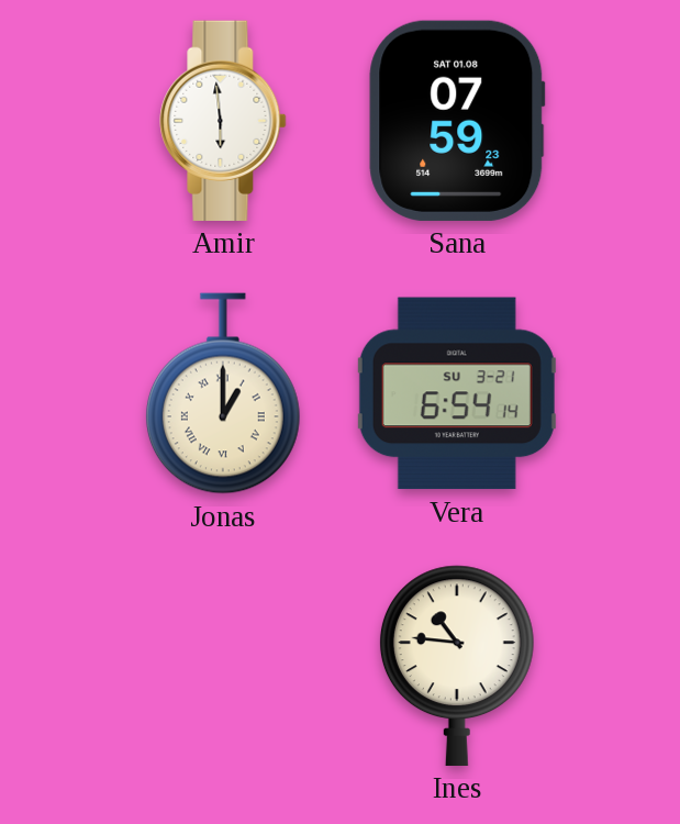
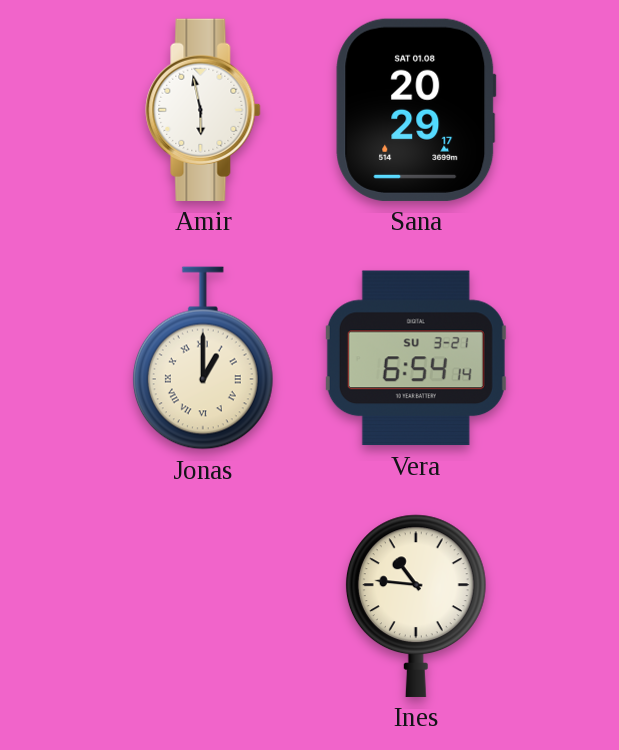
Amir: 5:59 -> 5:58 (203, 110)
Sana: 07:59 -> 20:29 (416, 110)
